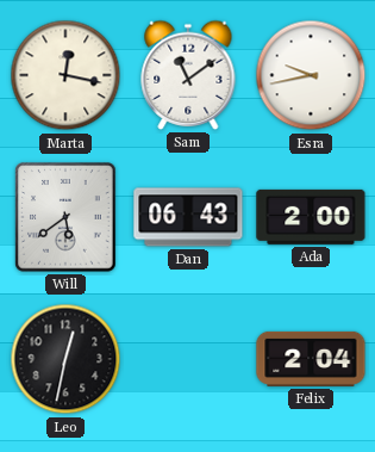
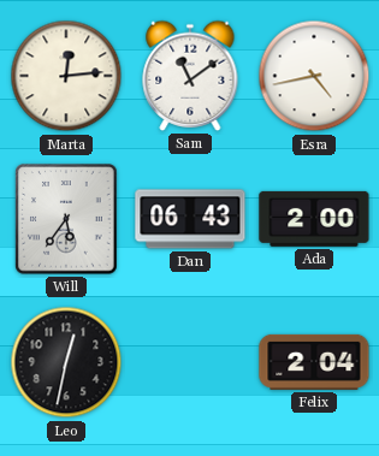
Marta: 12:17 -> 12:14 (66, 76)
Esra: 9:43 -> 4:43 (314, 76)
Will: 5:39 -> 5:36 (66, 219)
